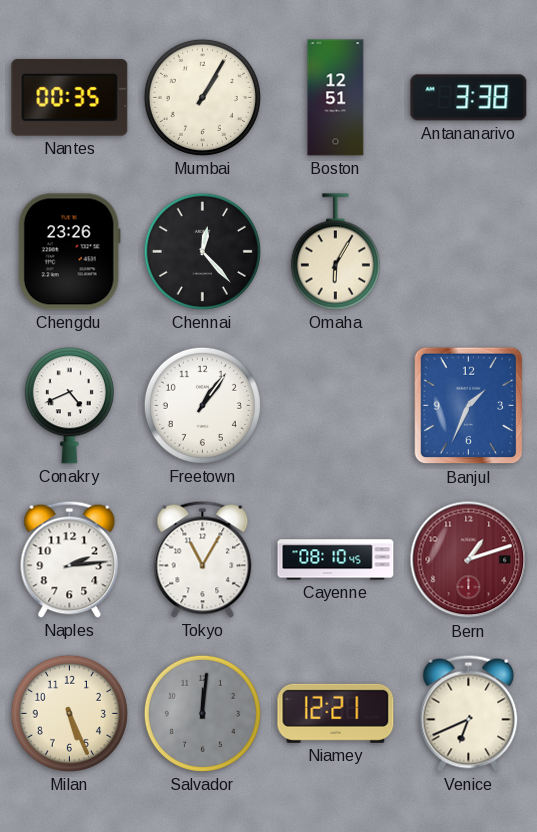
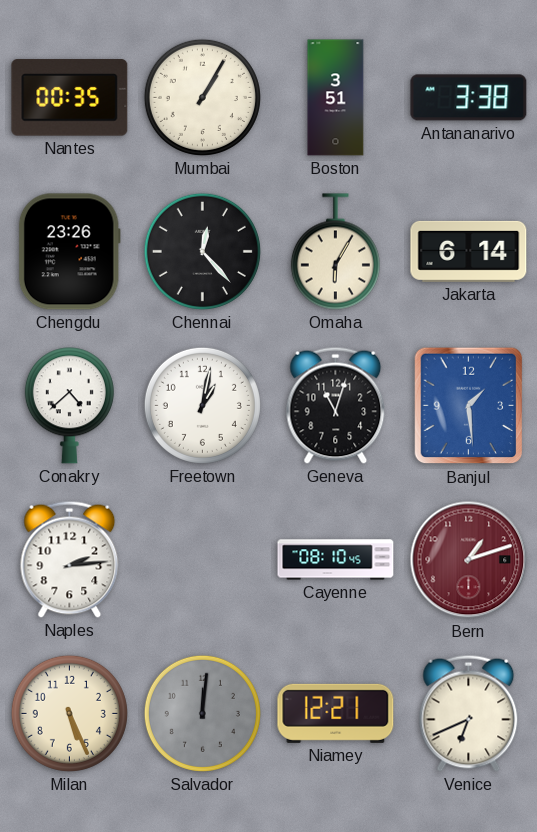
Boston: 12:51 -> 3:51 (336, 98)
Jakarta: none -> 6:14 (469, 251)
Conakry: 4:41 -> 4:38 (69, 406)
Freetown: 1:06 -> 1:02 (202, 405)
Geneva: none -> 11:03 (336, 405)
Banjul: 1:34 -> 1:29 (469, 406)
Tokyo: 11:05 -> none (203, 559)
